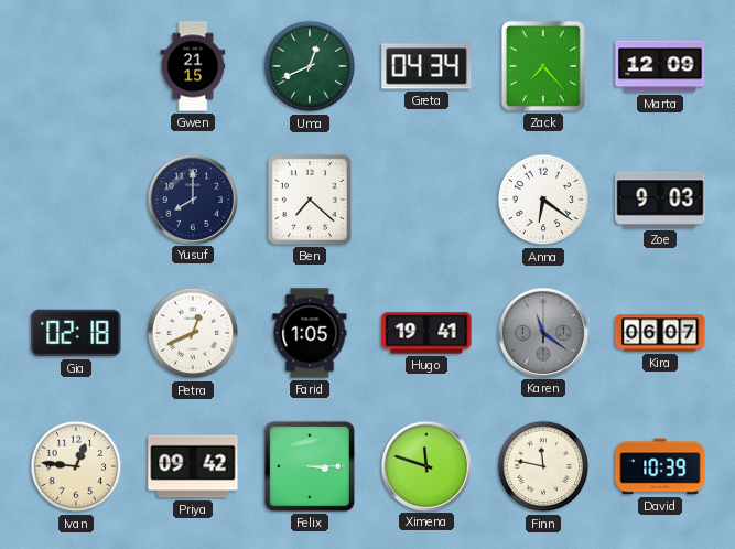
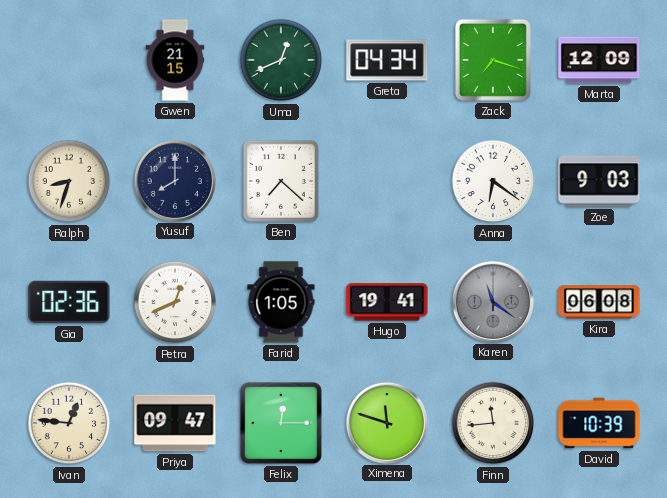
Zack: 7:23 -> 7:18 (493, 60)
Ralph: none -> 8:33 (69, 181)
Gia: 02:18 -> 02:36 (69, 302)
Kira: 06:07 -> 06:08 (599, 302)
Priya: 09:42 -> 09:47 (175, 423)
Felix: 3:15 -> 12:15 (281, 423)
Finn: 11:47 -> 11:44 (493, 423)
